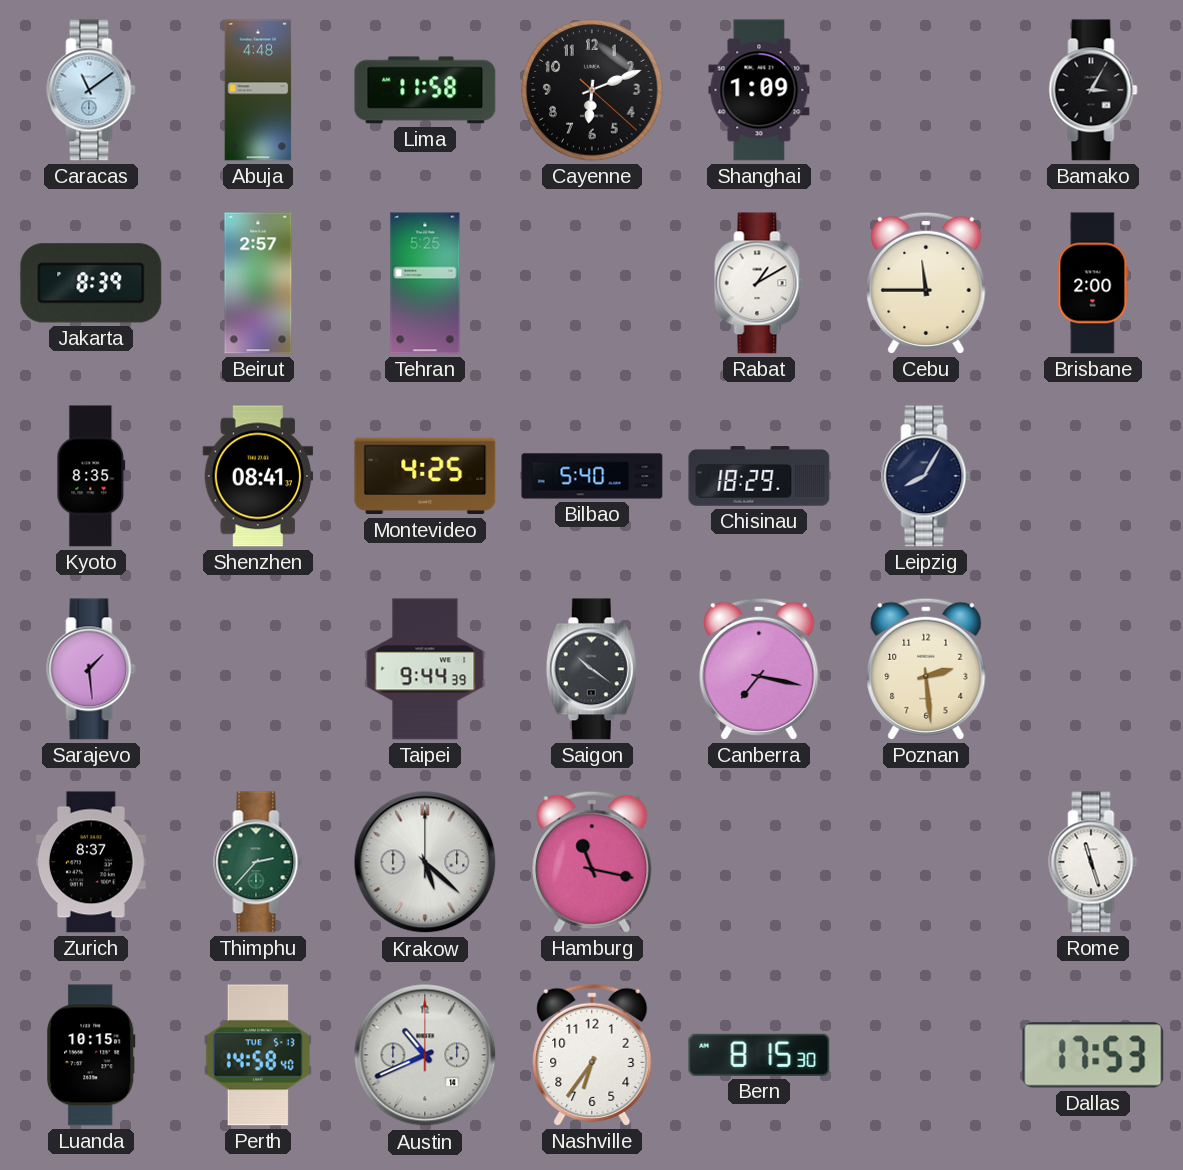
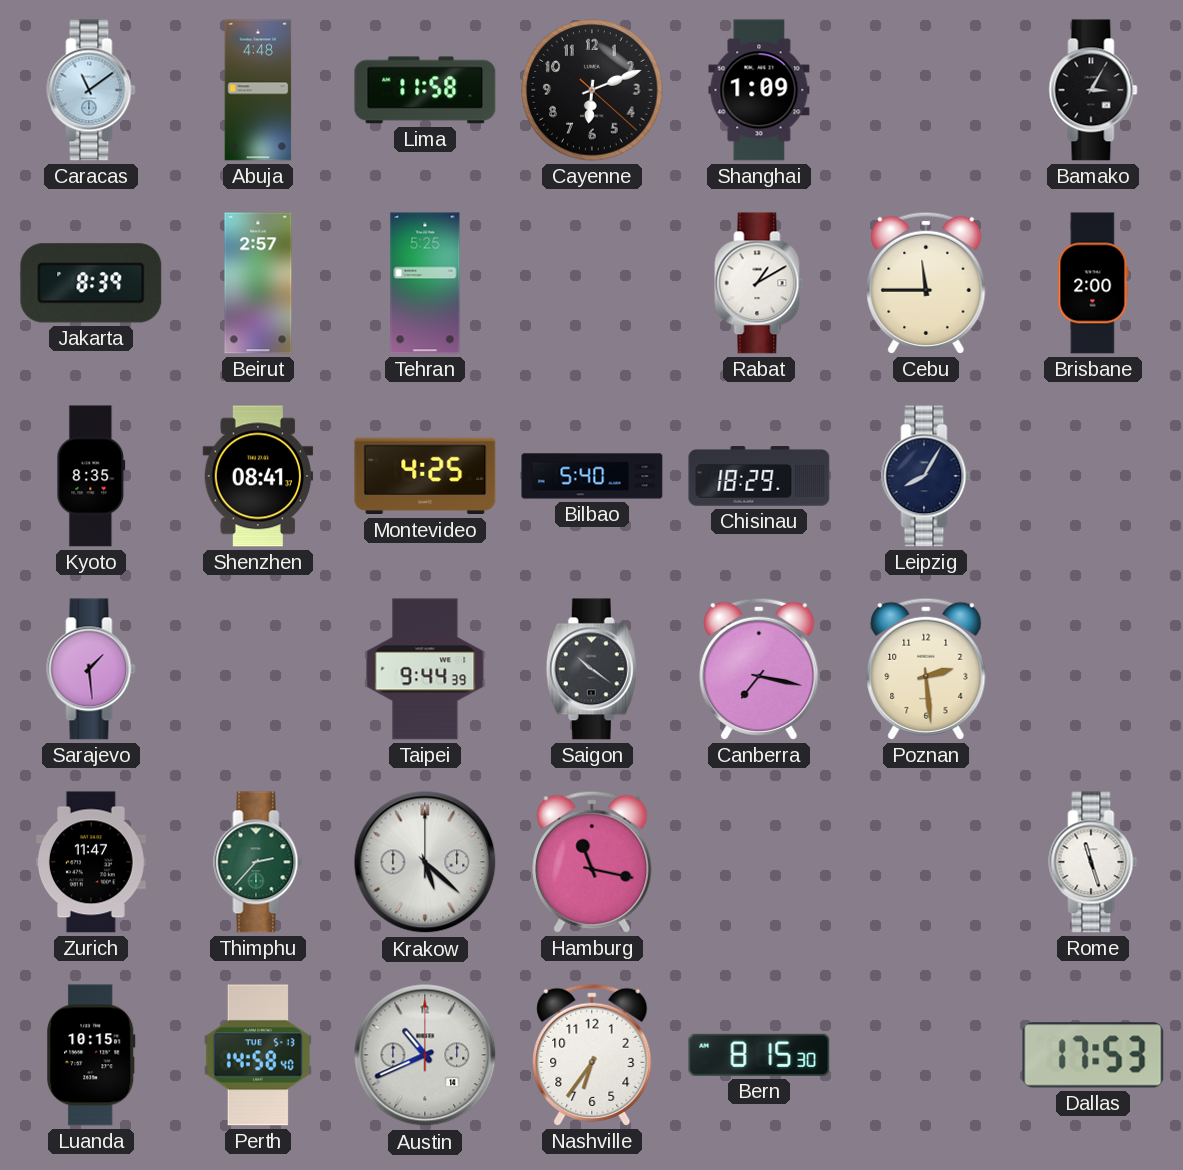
Zurich: 8:37 -> 11:47 (91, 862)
